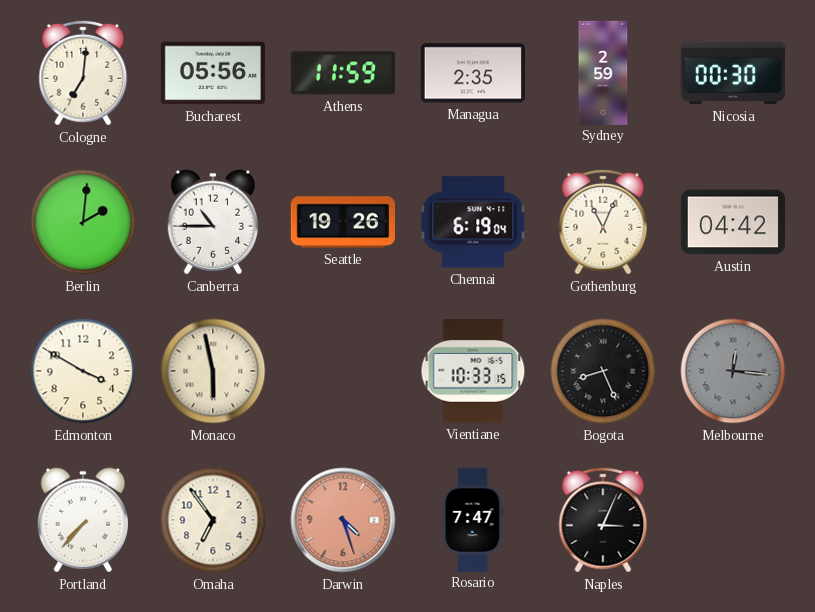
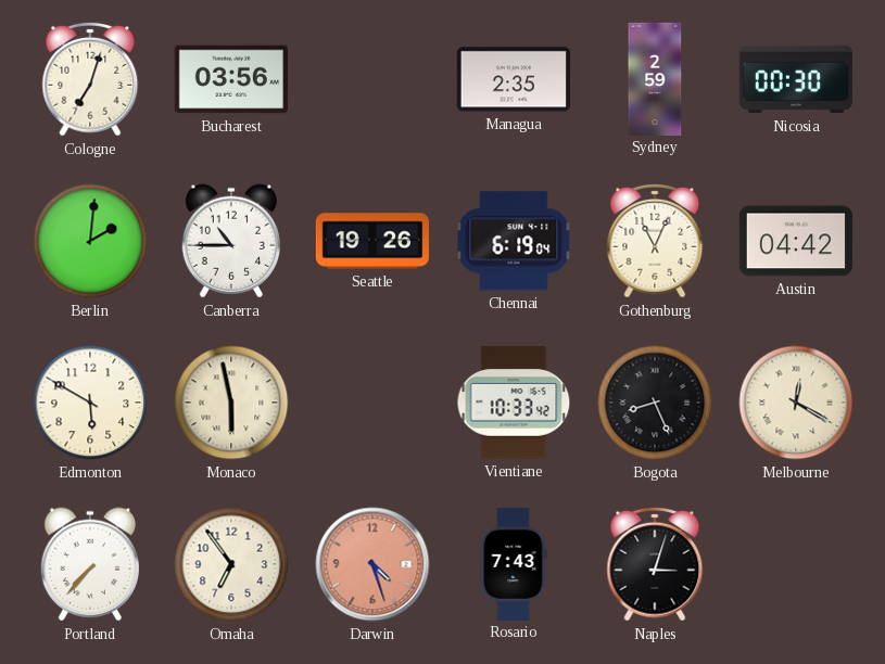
Cologne: 7:01 -> 7:03 (90, 79)
Bucharest: 05:56 -> 03:56 (231, 79)
Athens: 11:59 -> none (343, 73)
Edmonton: 3:50 -> 5:50 (90, 403)
Vientiane: 10:33:15 -> 10:33:42 (514, 403)
Melbourne: 12:16 -> 12:20 (796, 403)
Melbourne dial: grey -> cream (796, 403)
Rosario: 7:47 -> 7:43 (514, 563)
Naples: 3:04 -> 3:03 (655, 564)
